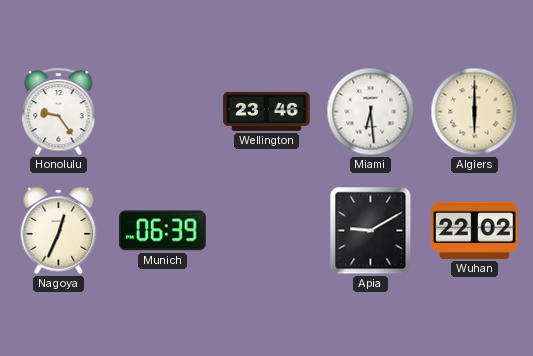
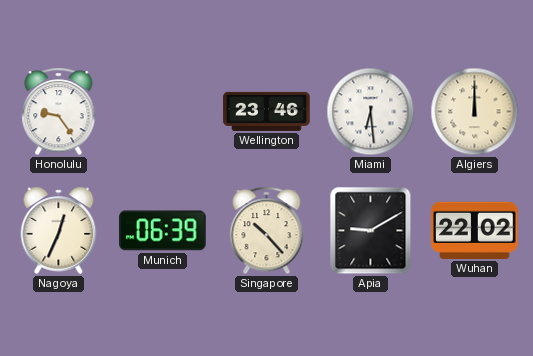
Algiers: 6:00 -> 12:00 (475, 112)
Singapore: none -> 10:23 (267, 231)
